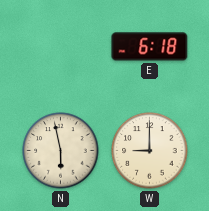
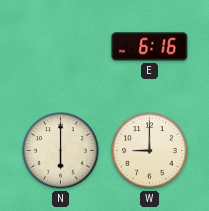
E: 6:18 -> 6:16 (150, 47)
N: 5:58 -> 6:00 (61, 151)
